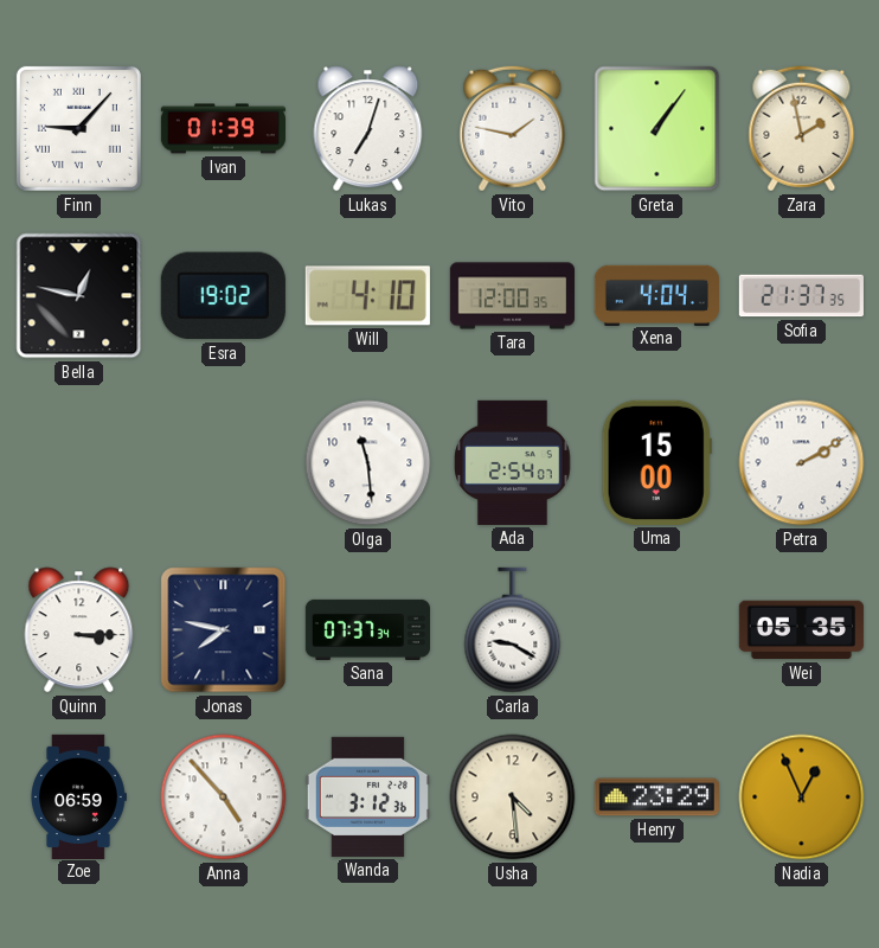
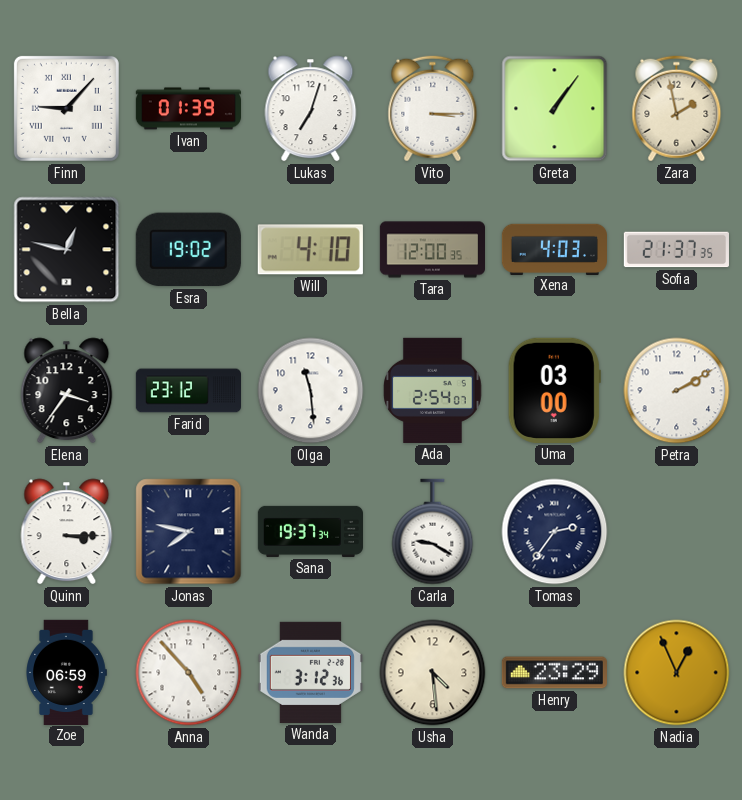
Vito: 1:47 -> 3:15 (433, 109)
Xena: 4:04 -> 4:03 (554, 249)
Elena: none -> 3:36 (67, 391)
Farid: none -> 23:12 (188, 391)
Uma: 15:00 -> 03:00 (554, 390)
Sana: 07:37 -> 19:37 (310, 531)
Tomas: none -> 2:36 (555, 532)
Wei: 05:35 -> none (801, 630)
